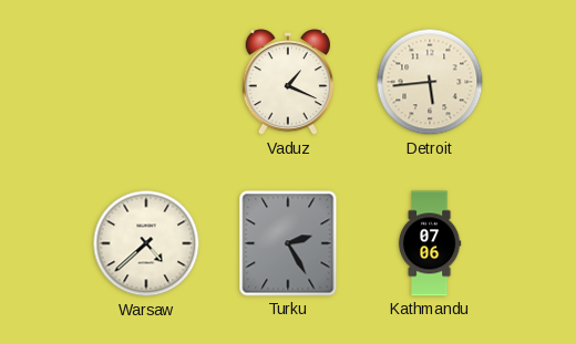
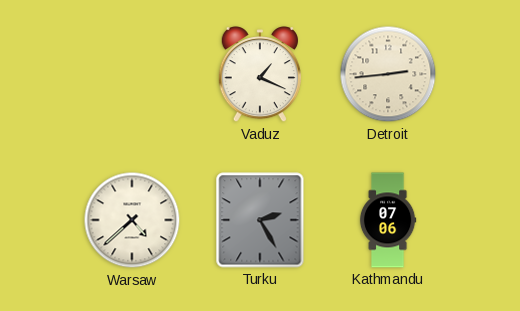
Detroit: 5:44 -> 2:44 (388, 74)
